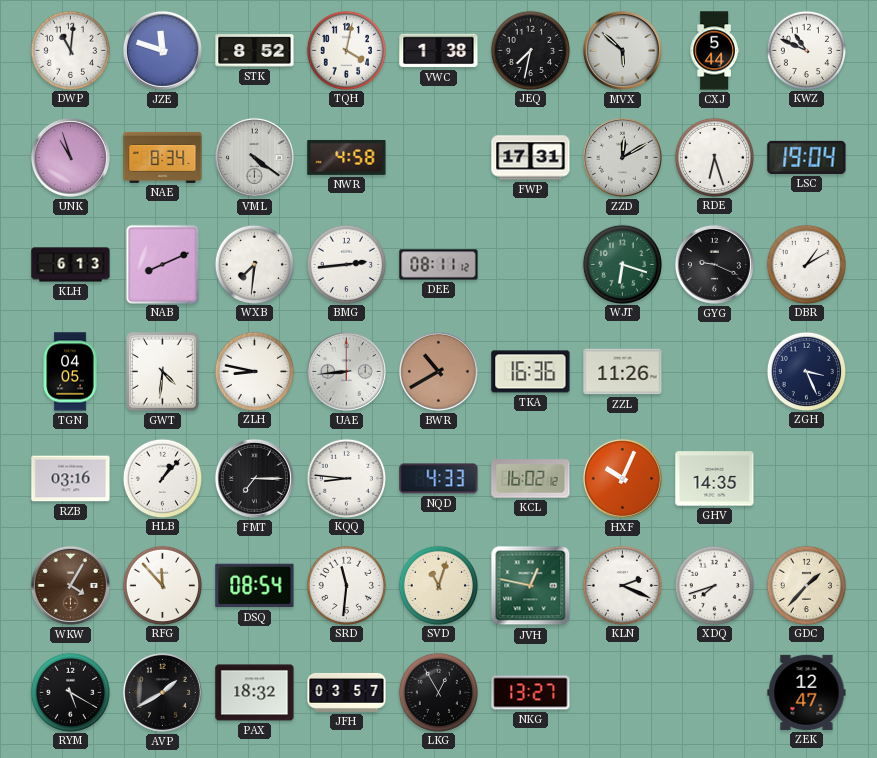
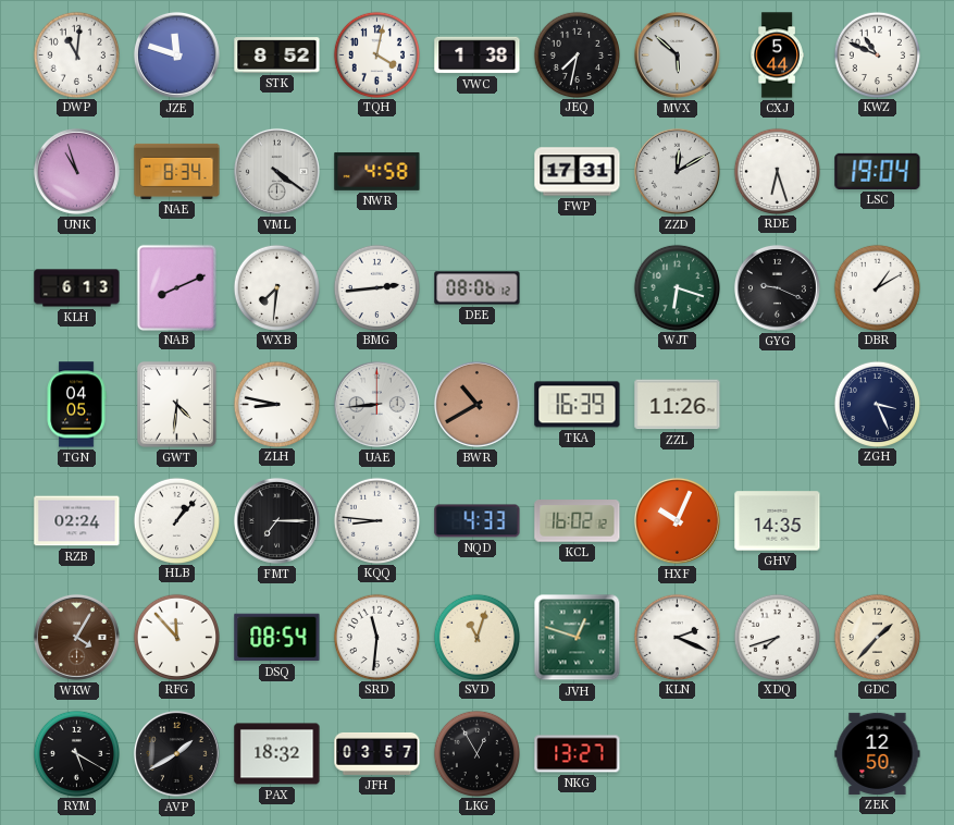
DEE: 08:11 -> 08:06 (478, 288)
TKA: 16:36 -> 16:39 (578, 405)
RZB: 03:16 -> 02:24 (77, 521)
JVH: 12:47 -> 12:48 (578, 638)
ZEK: 12:47 -> 12:50 (878, 753)
